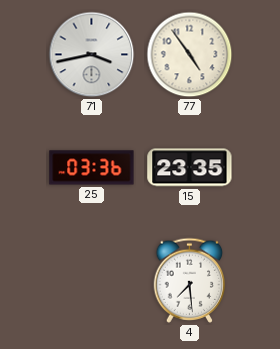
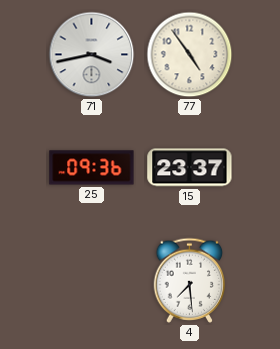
25: 03:36 -> 09:36 (92, 168)
15: 23:35 -> 23:37 (190, 168)
